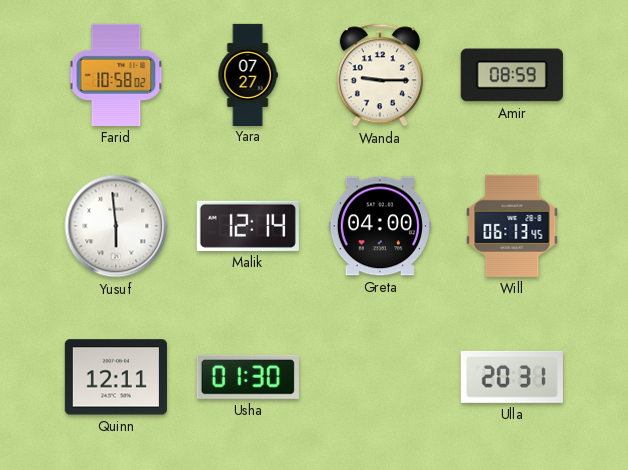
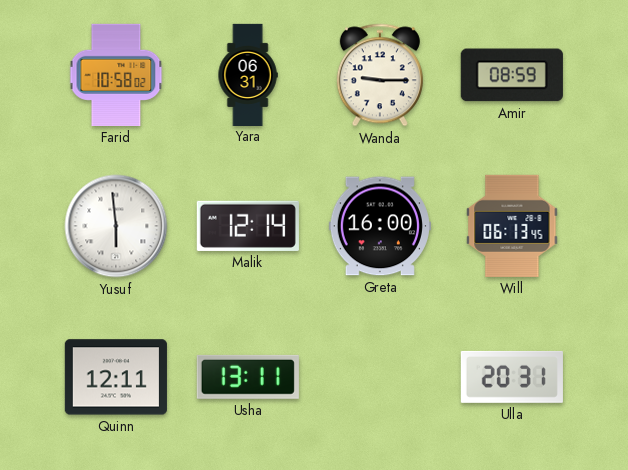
Yara: 07:27 -> 06:31 (248, 74)
Greta: 04:00 -> 16:00 (380, 226)
Usha: 01:30 -> 13:11 (248, 377)
